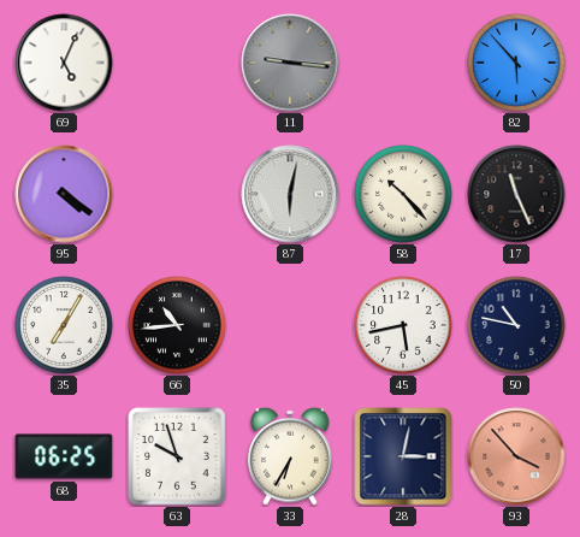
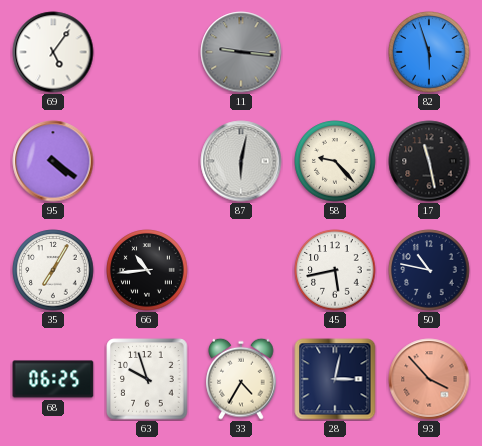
69: 5:04 -> 5:06 (53, 52)
82: 5:53 -> 5:57 (429, 52)
58: 10:23 -> 9:23 (335, 161)
17: 11:26 -> 11:28 (429, 161)
33: 6:35 -> 4:35 (241, 379)
